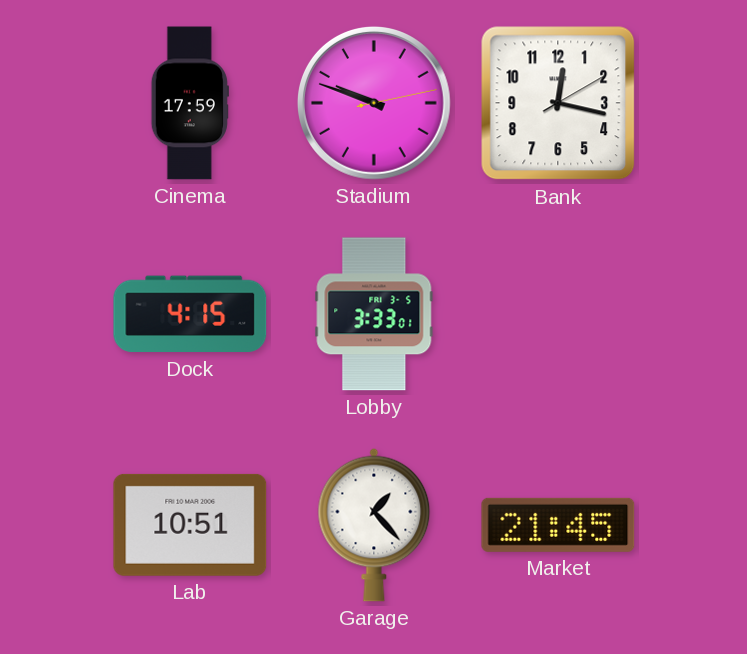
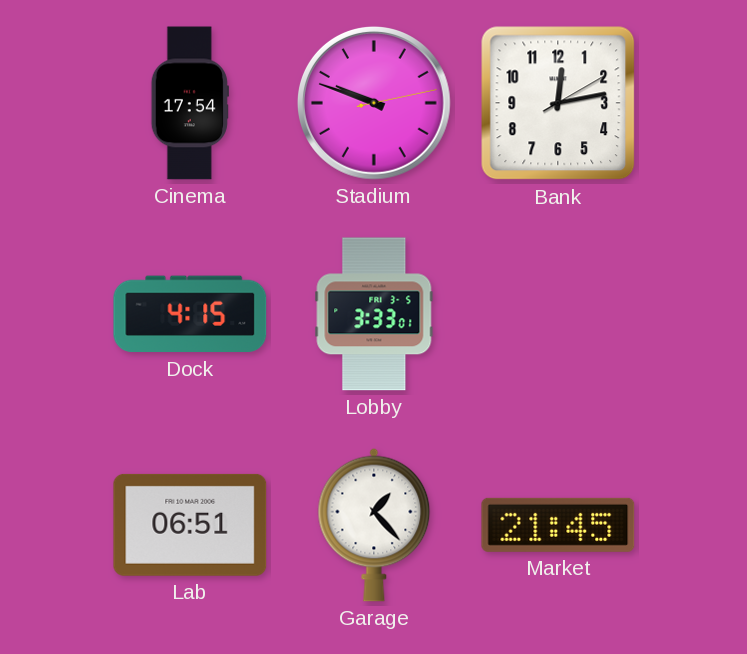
Cinema: 17:59 -> 17:54 (190, 103)
Bank: 12:17 -> 12:13 (558, 103)
Lab: 10:51 -> 06:51 (190, 525)
